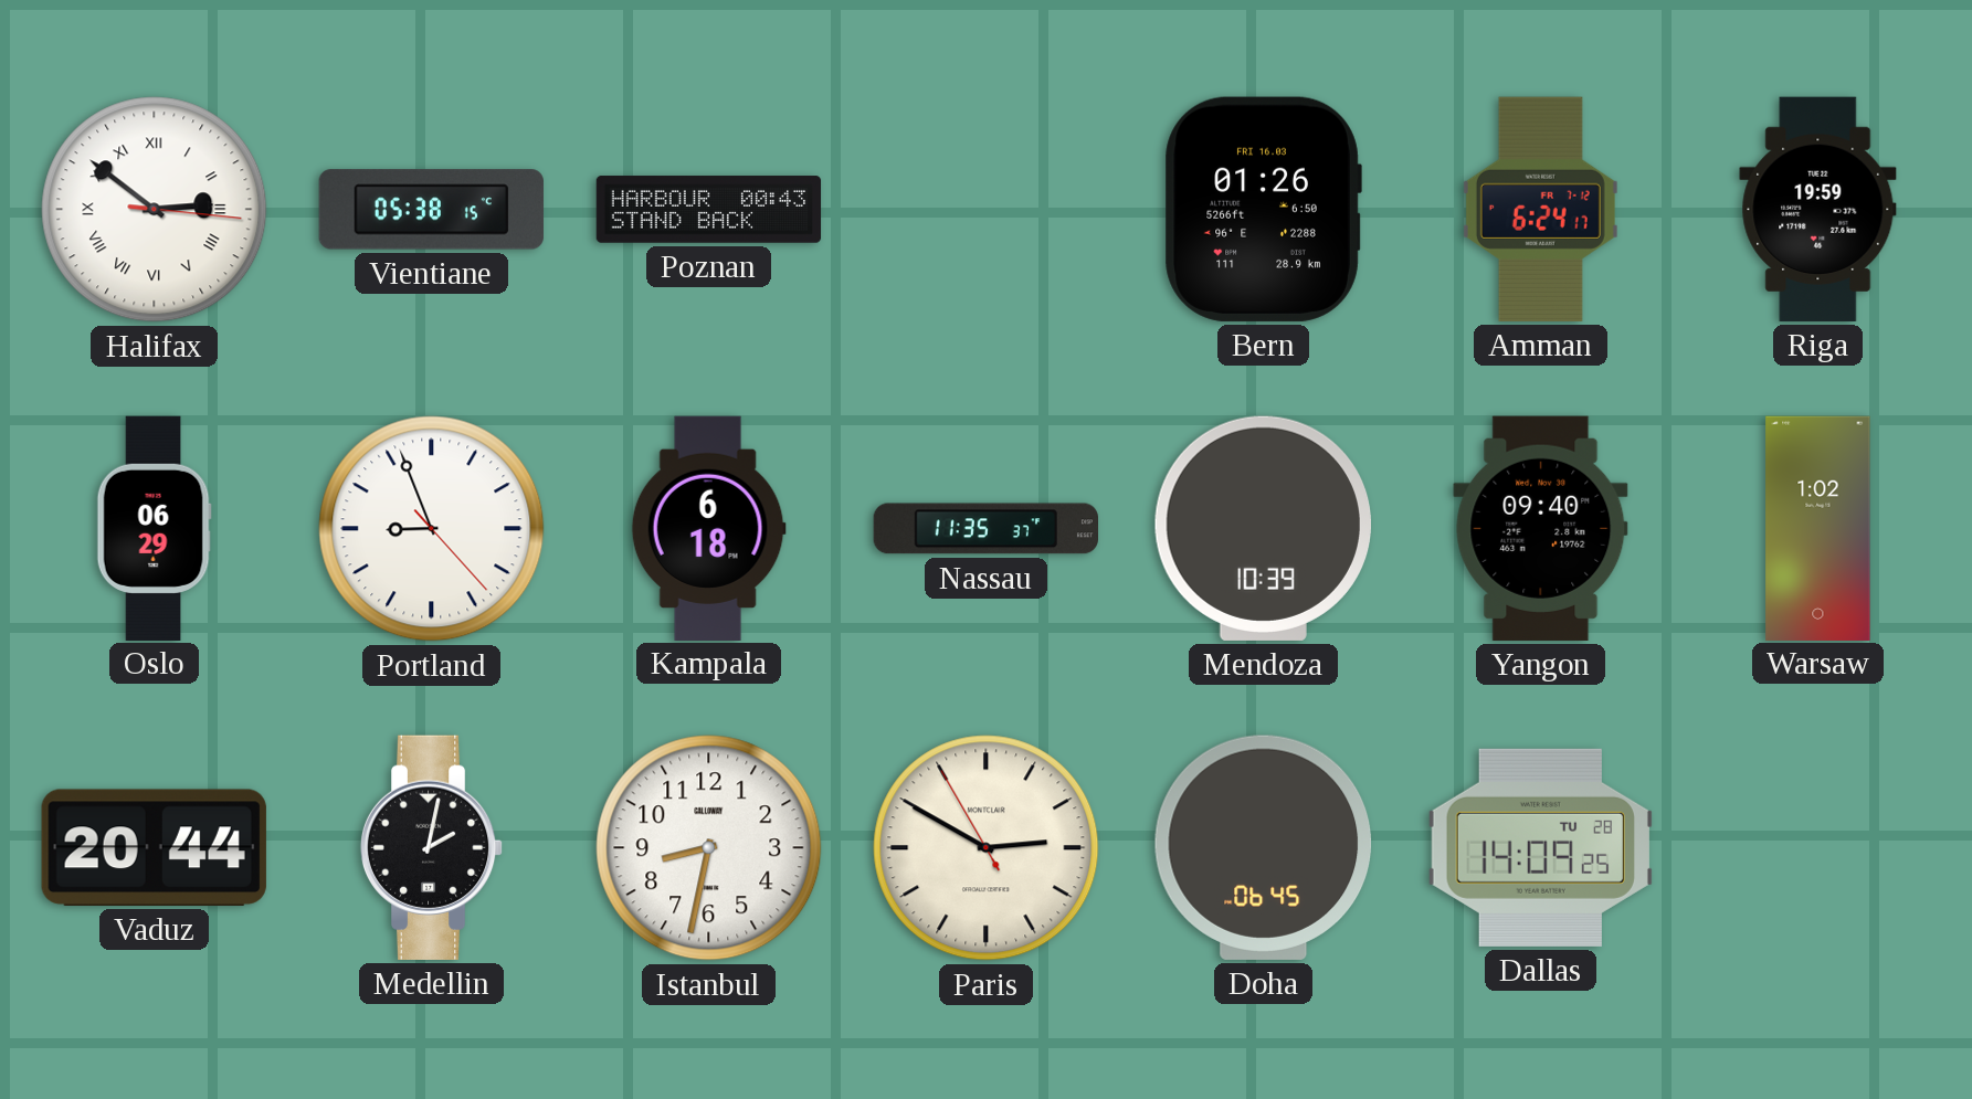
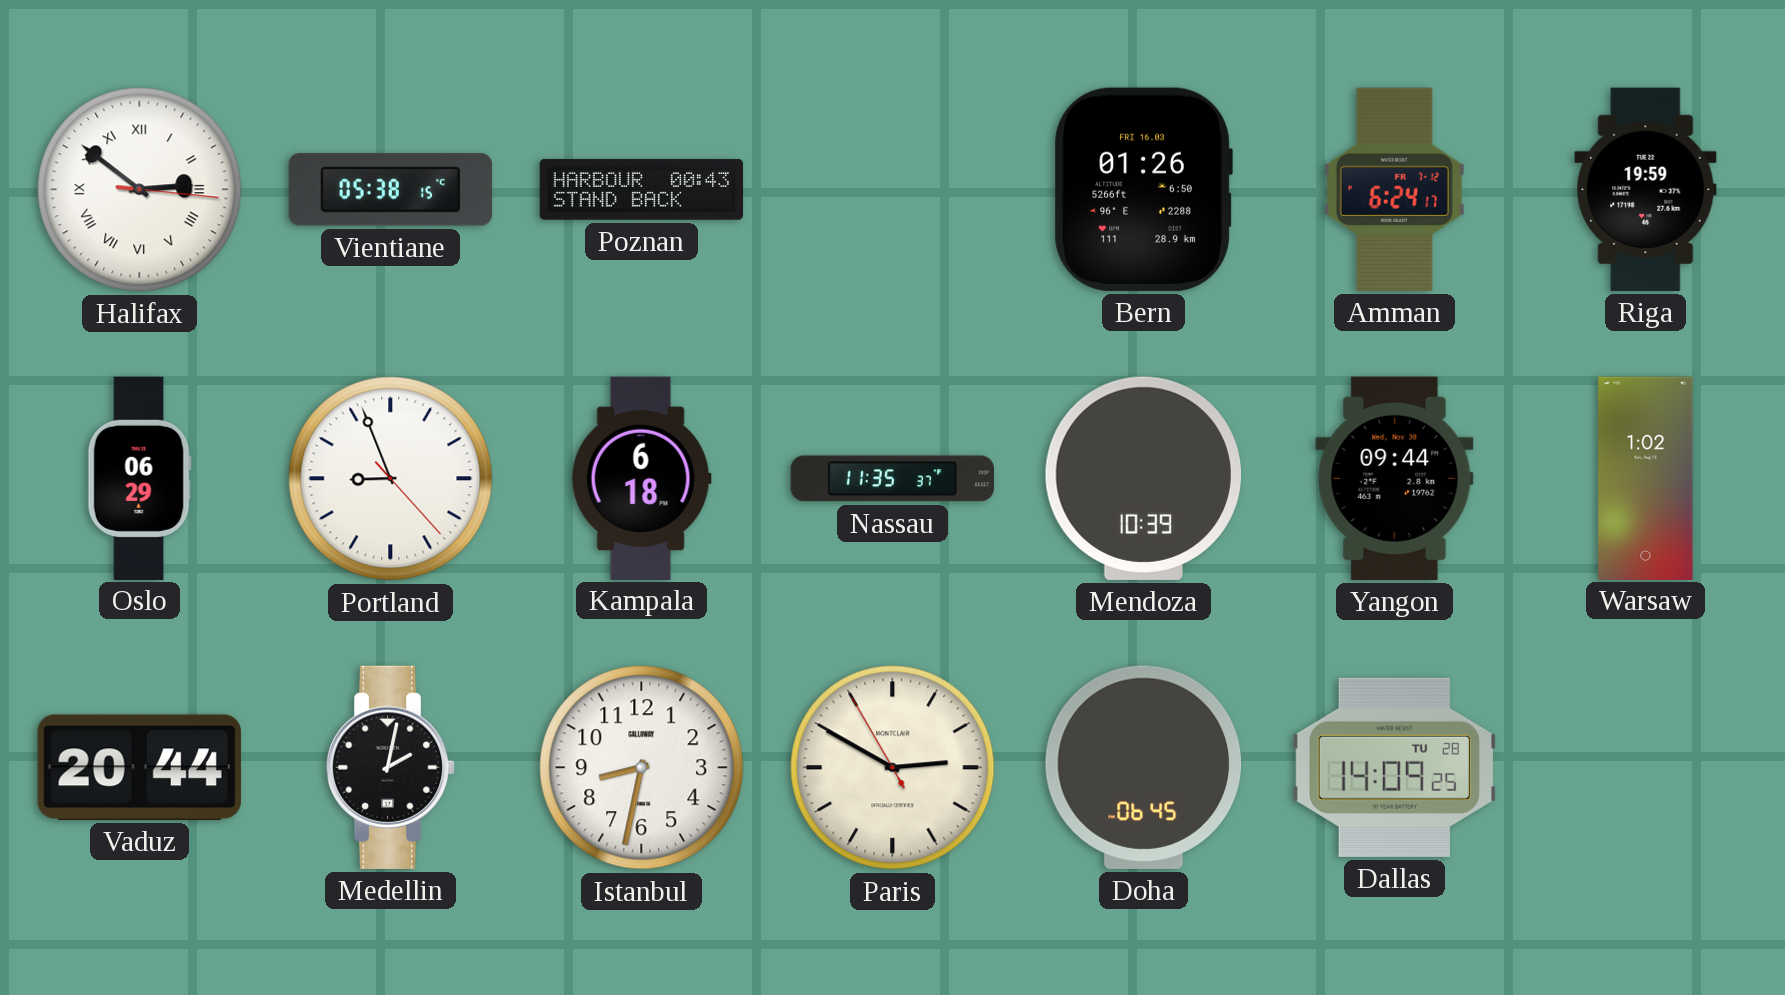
Yangon: 09:40 -> 09:44 (1395, 478)
